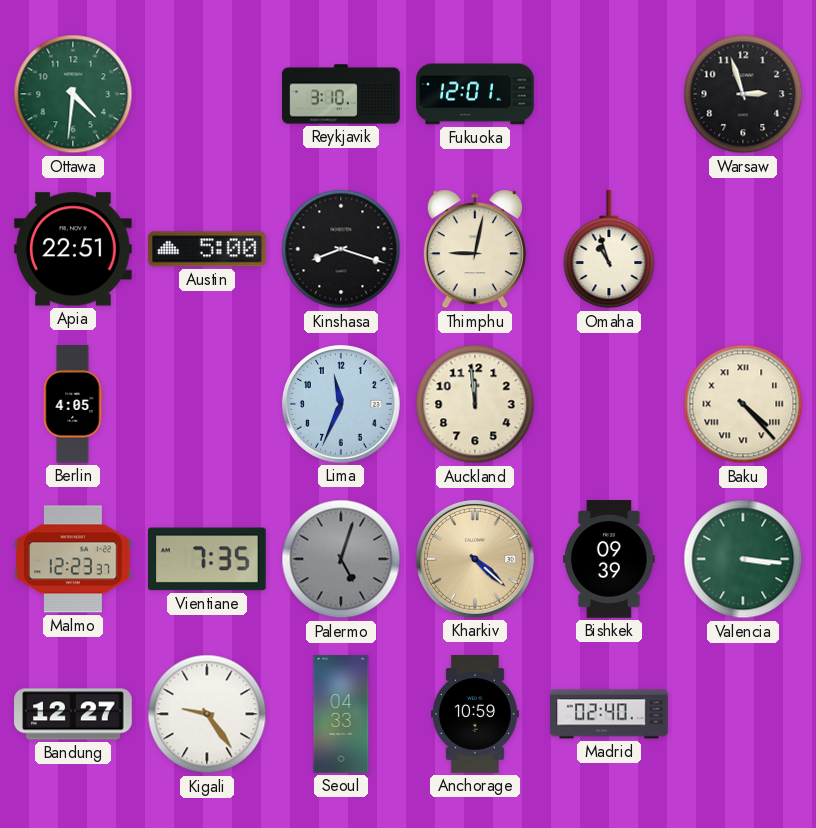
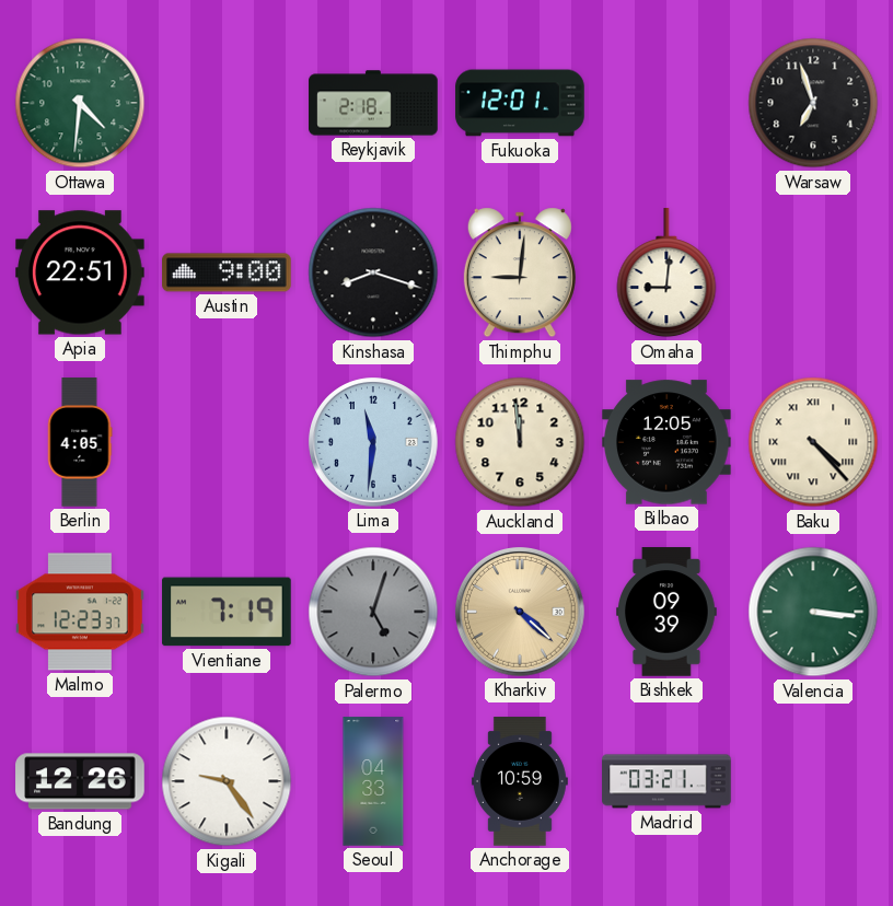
Reykjavik: 3:10 -> 2:18 (373, 103)
Warsaw: 2:57 -> 6:57 (813, 103)
Austin: 5:00 -> 9:00 (227, 272)
Thimphu: 9:02 -> 9:01 (520, 272)
Omaha: 10:57 -> 9:01 (666, 274)
Lima: 11:34 -> 11:31 (373, 442)
Bilbao: none -> 12:05 (666, 442)
Vientiane: 7:35 -> 7:19 (227, 612)
Bandung: 12:27 -> 12:26 (80, 781)
Madrid: 02:40 -> 03:21 (666, 781)
